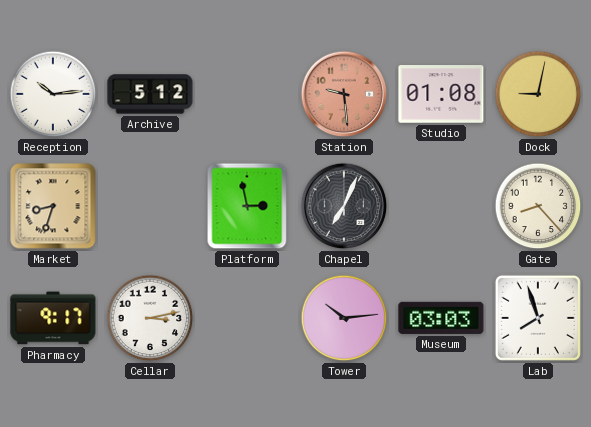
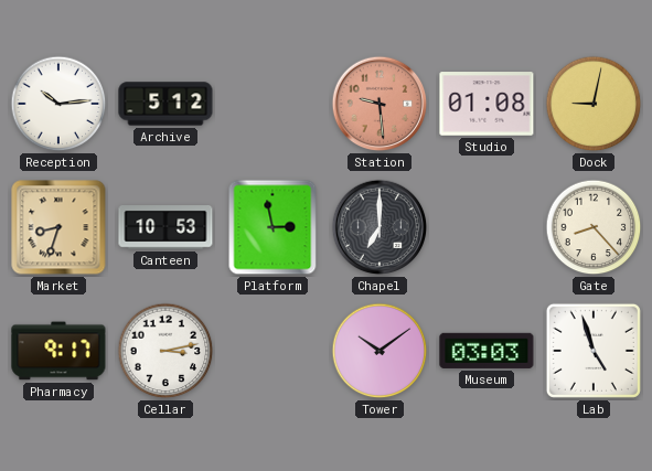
Canteen: none -> 10:53 (165, 228)
Chapel: 7:04 -> 7:00 (380, 227)
Tower: 10:14 -> 10:09 (380, 351)
Lab: 7:57 -> 4:57 (594, 351)
